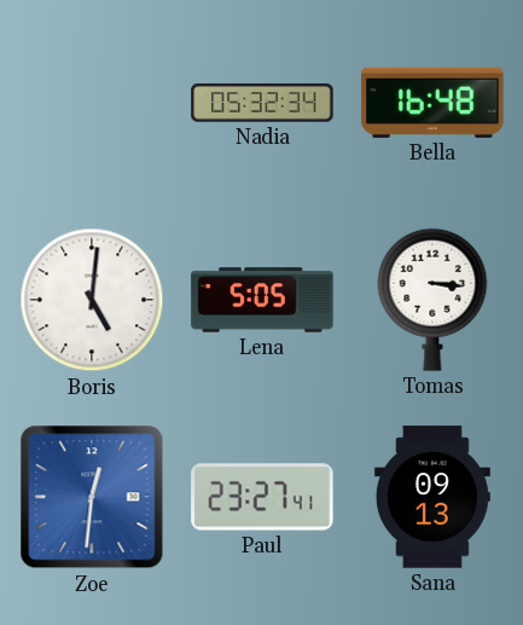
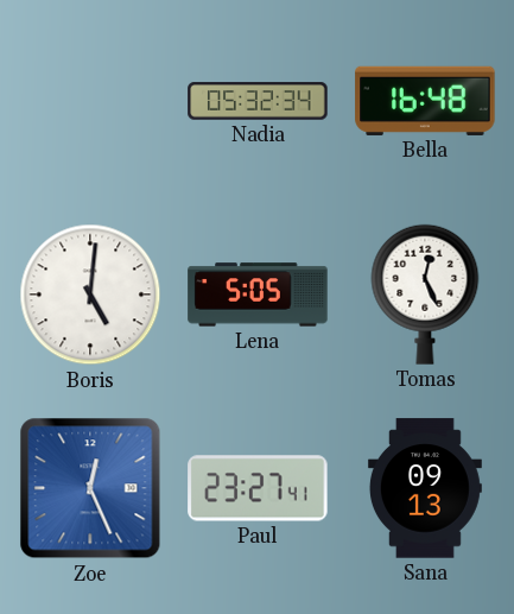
Tomas: 3:16 -> 12:26 (425, 295)
Zoe: 12:31 -> 12:26 (90, 488)
